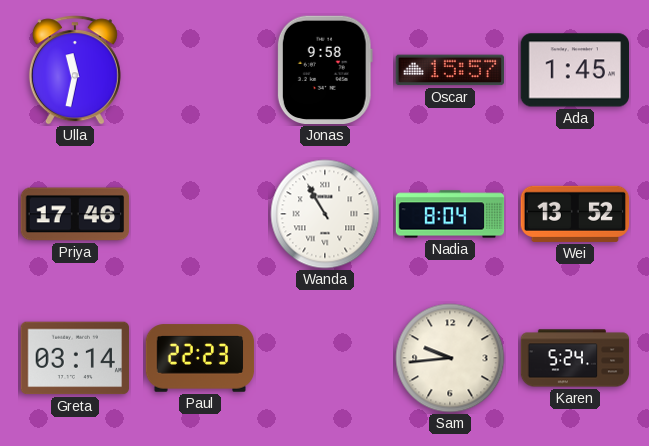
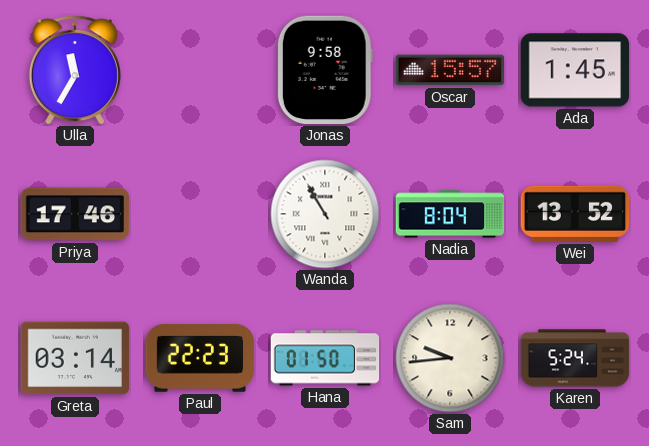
Ulla: 11:32 -> 11:35 (75, 70)
Hana: none -> 01:50 (325, 358)
